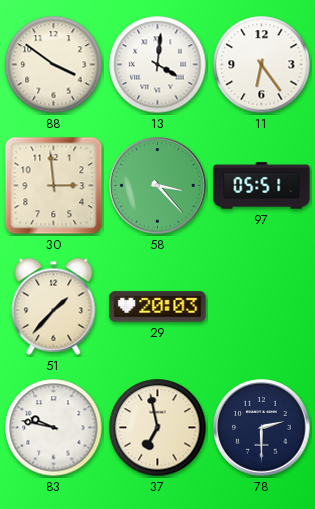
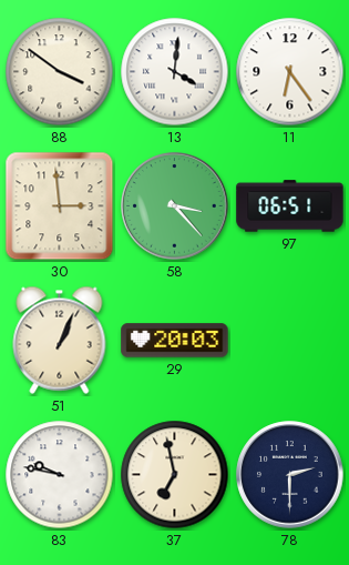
97: 05:51 -> 06:51 (290, 206)
51: 1:37 -> 1:04 (60, 340)
